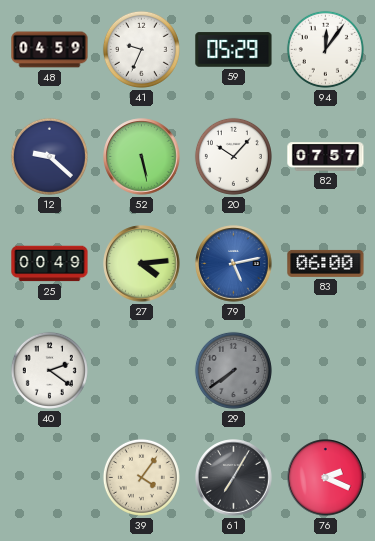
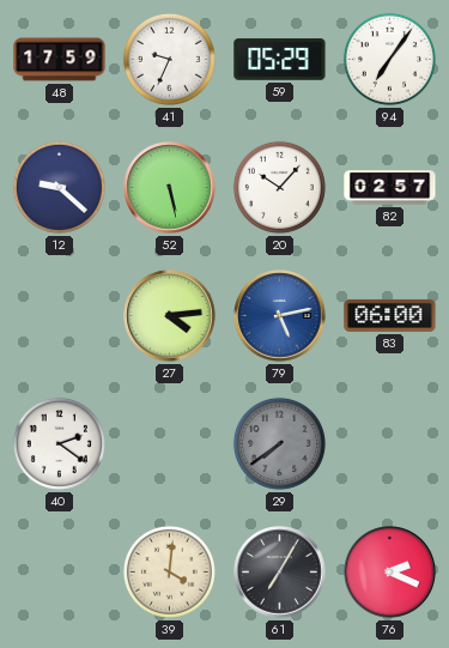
48: 04:59 -> 17:59 (60, 60)
94: 12:06 -> 7:06 (389, 59)
82: 07:57 -> 02:57 (390, 188)
25: 00:49 -> none (50, 264)
39: 4:06 -> 4:01 (169, 571)
